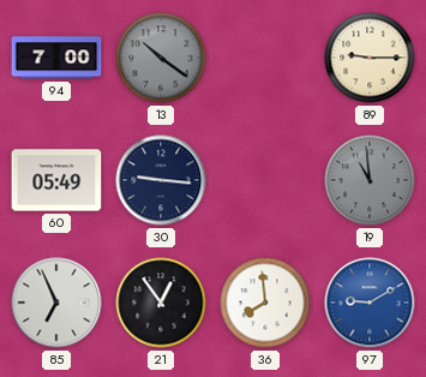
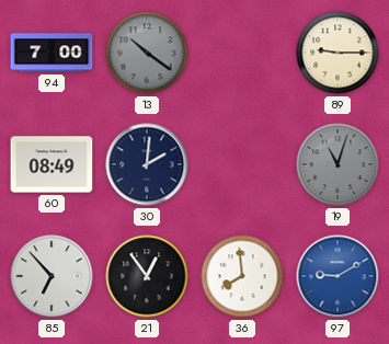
60: 05:49 -> 08:49 (52, 164)
30: 9:16 -> 2:01 (147, 164)
19: 10:59 -> 11:03 (337, 164)
85: 6:56 -> 6:53 (52, 276)
